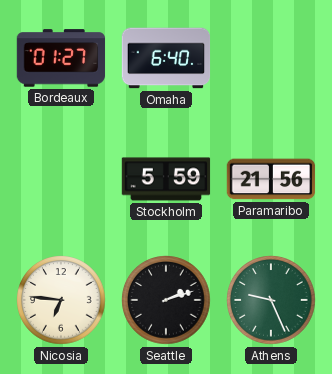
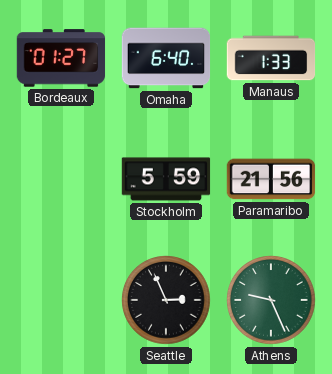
Manaus: none -> 1:33 (271, 58)
Nicosia: 6:46 -> none (61, 300)
Seattle: 2:12 -> 2:56 (166, 300)
